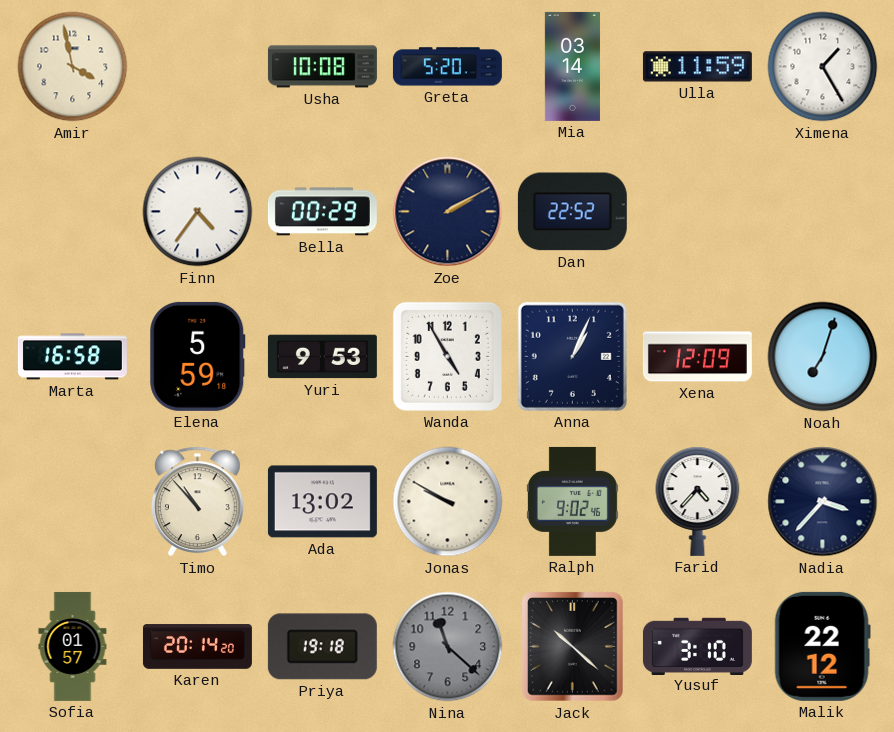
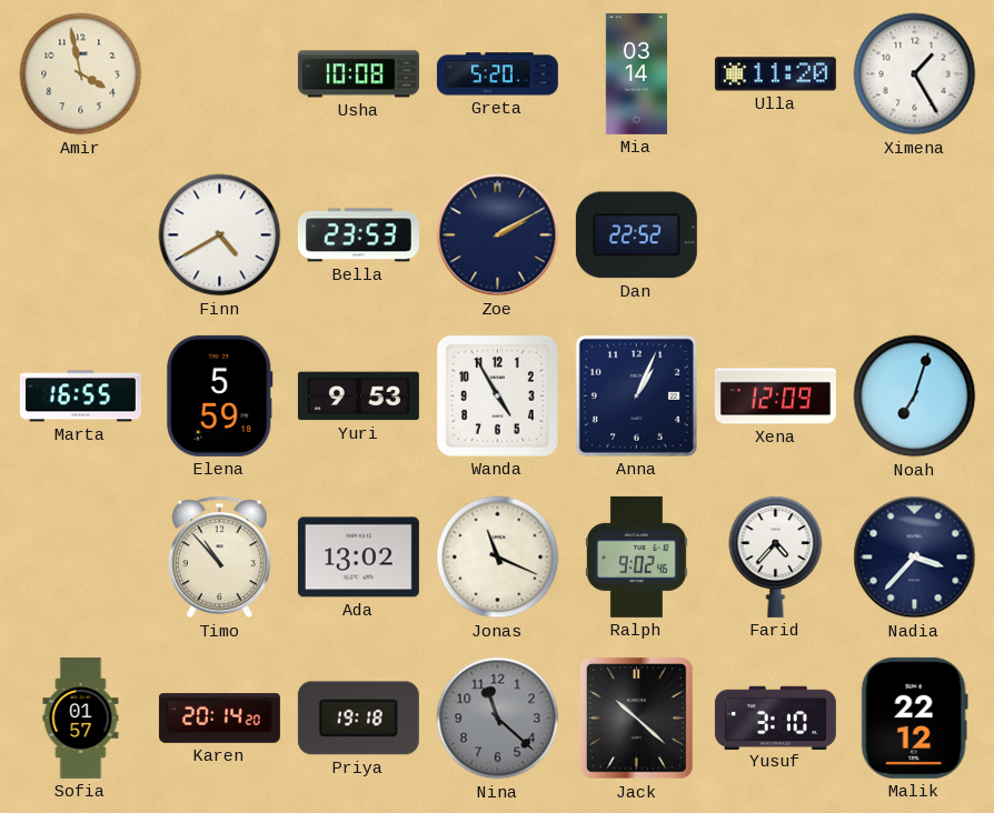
Ulla: 11:59 -> 11:20 (775, 74)
Finn: 4:36 -> 4:40 (220, 235)
Bella: 00:29 -> 23:53 (358, 235)
Marta: 16:58 -> 16:55 (80, 397)
Jonas: 9:50 -> 11:19 (498, 558)
